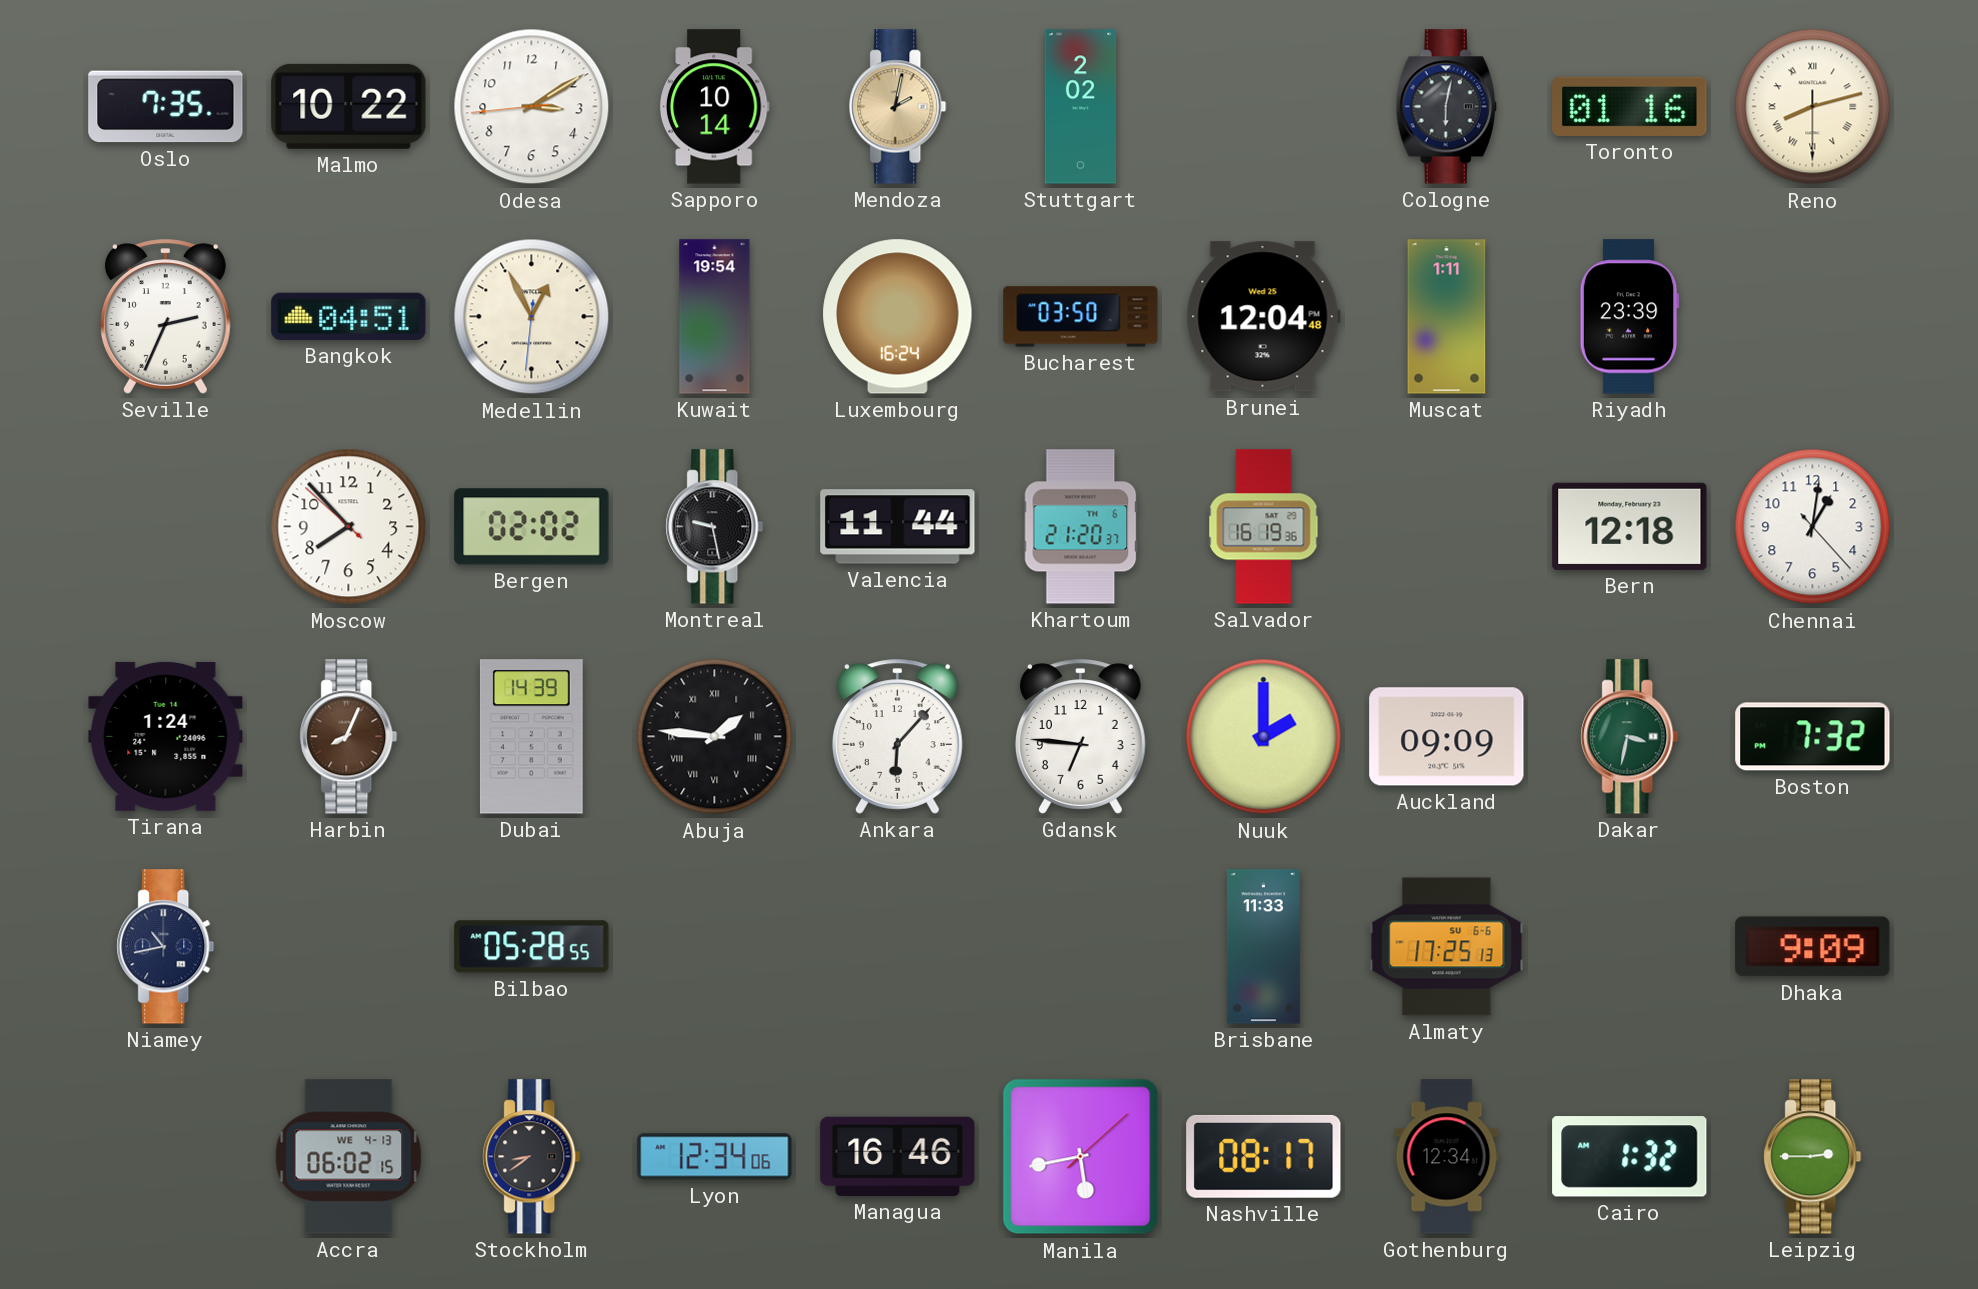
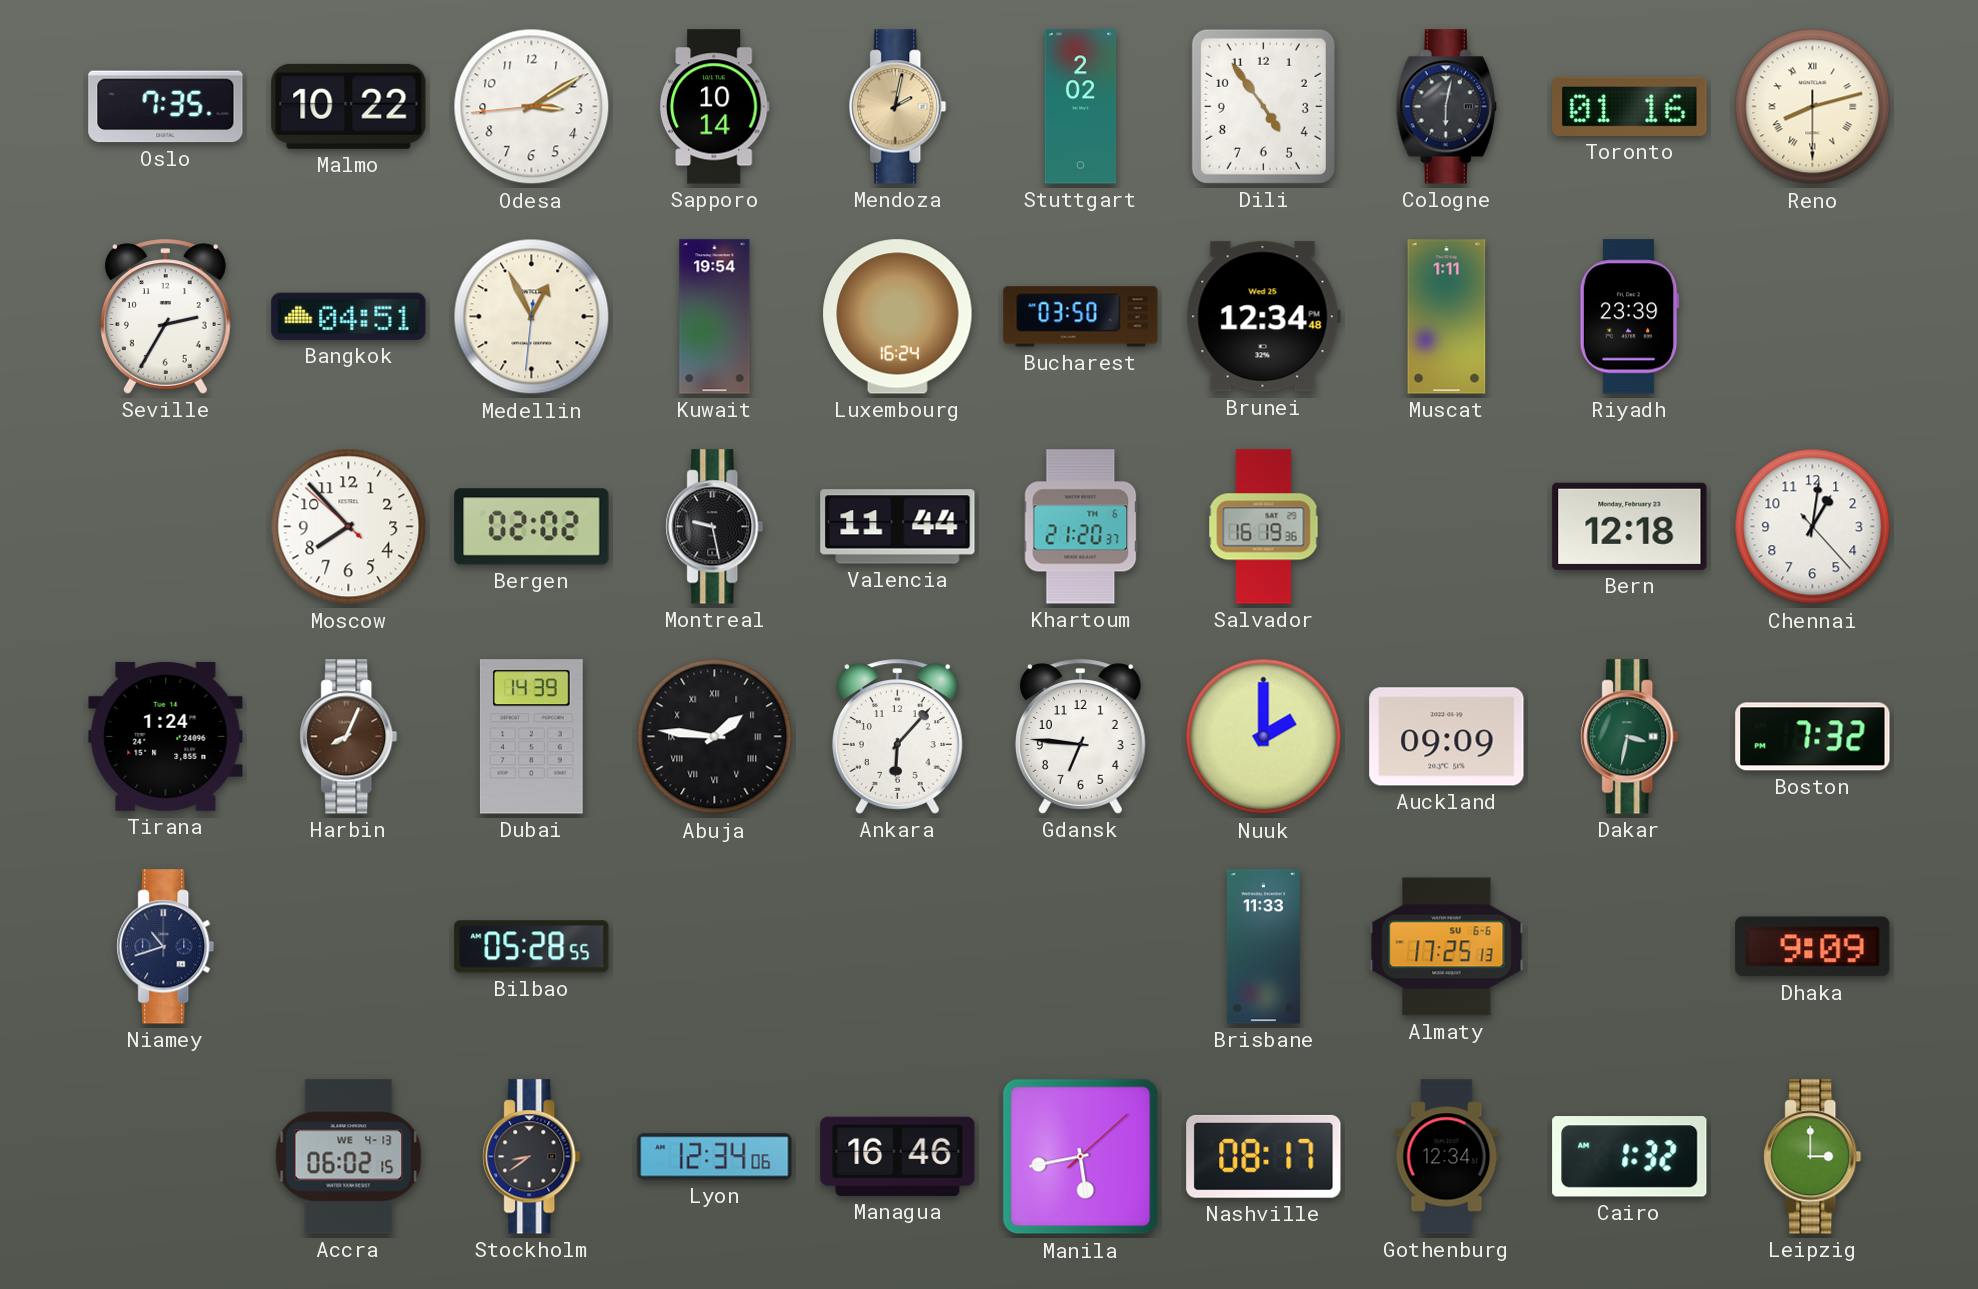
Dili: none -> 4:54 (1263, 106)
Seville: 2:34 -> 2:35 (165, 317)
Brunei: 12:04 -> 12:34 (1263, 317)
Niamey: 10:43 -> 10:42 (166, 947)
Leipzig: 2:45 -> 3:00 (1813, 1157)
